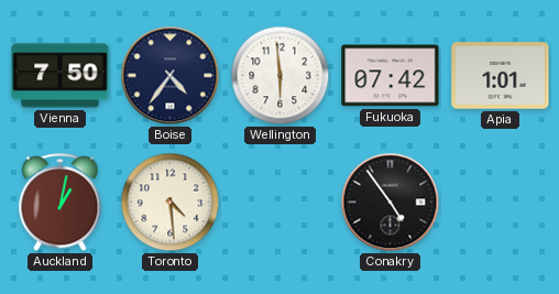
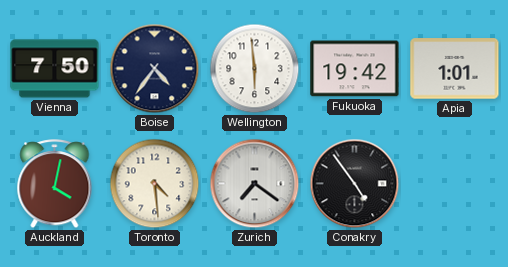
Fukuoka: 07:42 -> 19:42 (355, 69)
Auckland: 1:02 -> 4:02 (55, 184)
Zurich: none -> 7:21 (255, 184)
